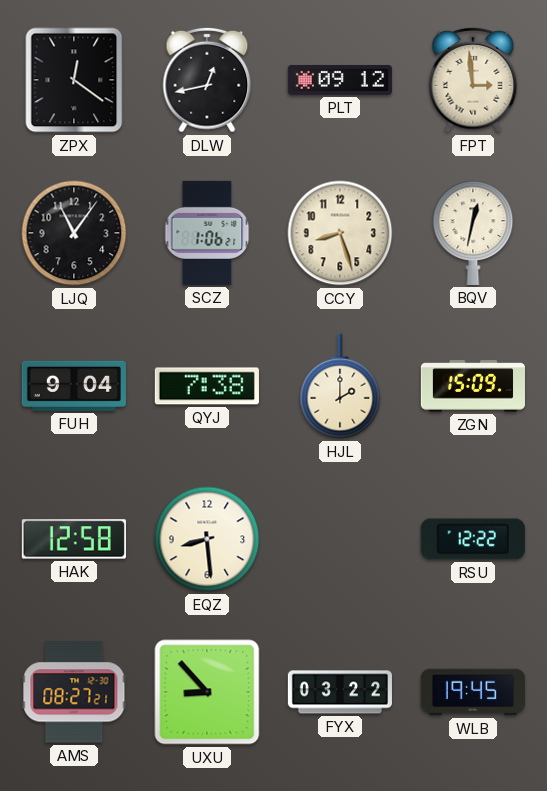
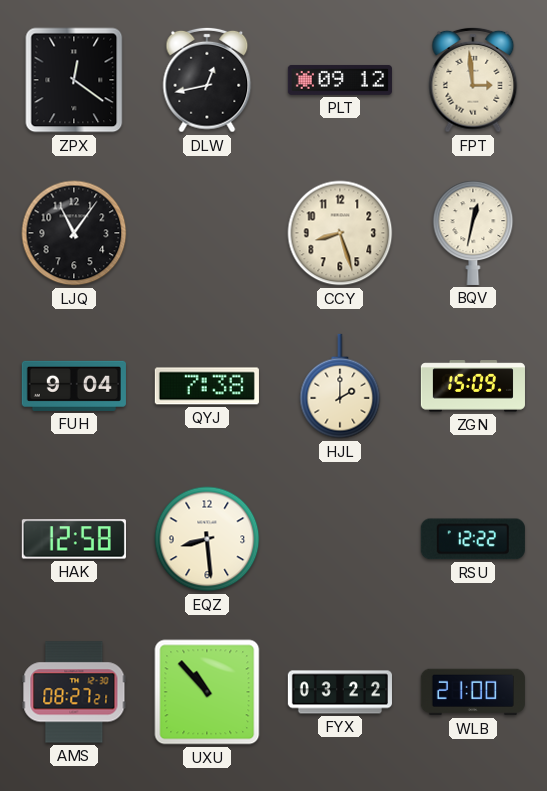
SCZ: 1:06 -> none (207, 233)
UXU: 8:53 -> 10:53 (207, 692)
WLB: 19:45 -> 21:00 (473, 692)
